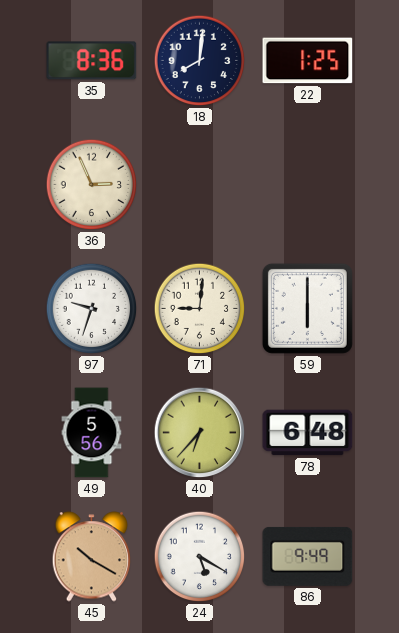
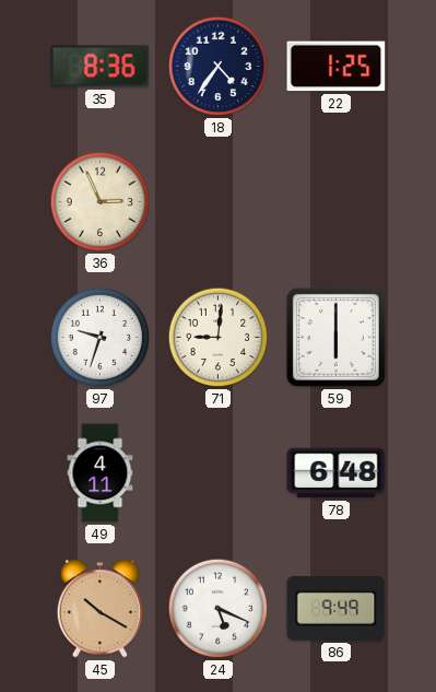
18: 8:01 -> 4:36 (219, 67)
49: 5:56 -> 4:11 (101, 473)
40: 6:37 -> none (200, 433)
24: 5:20 -> 5:19 (219, 609)
